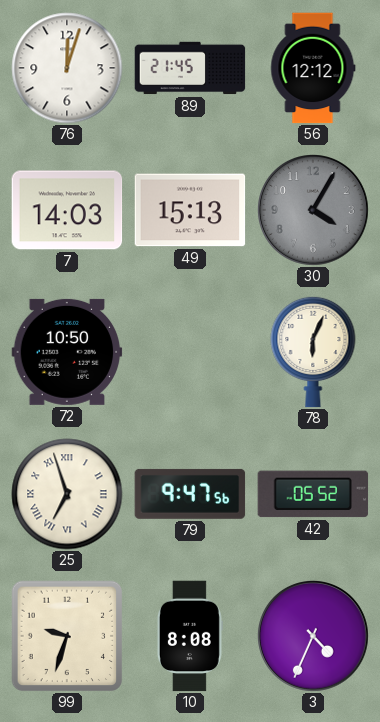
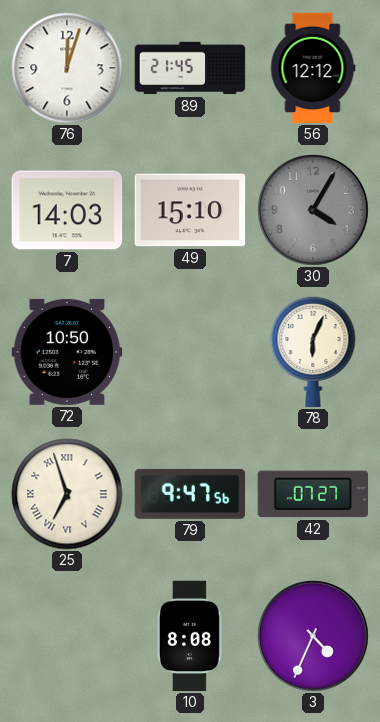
49: 15:13 -> 15:10 (190, 210)
42: 05:52 -> 07:27 (313, 494)
99: 9:33 -> none (67, 636)
